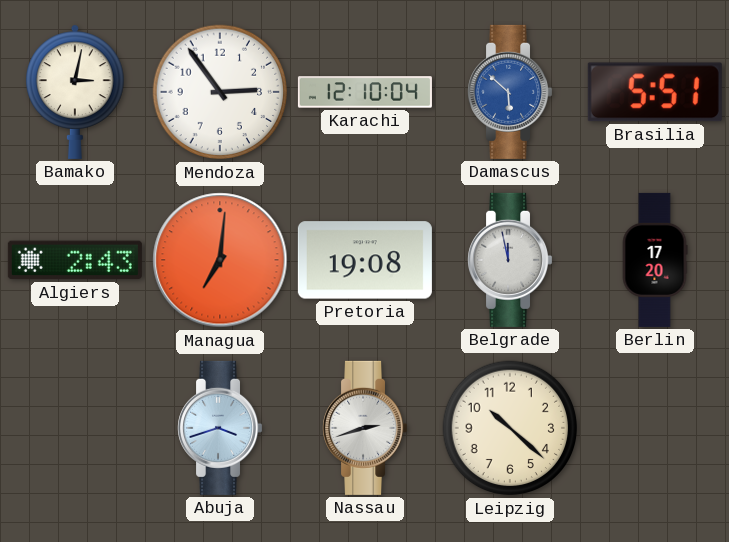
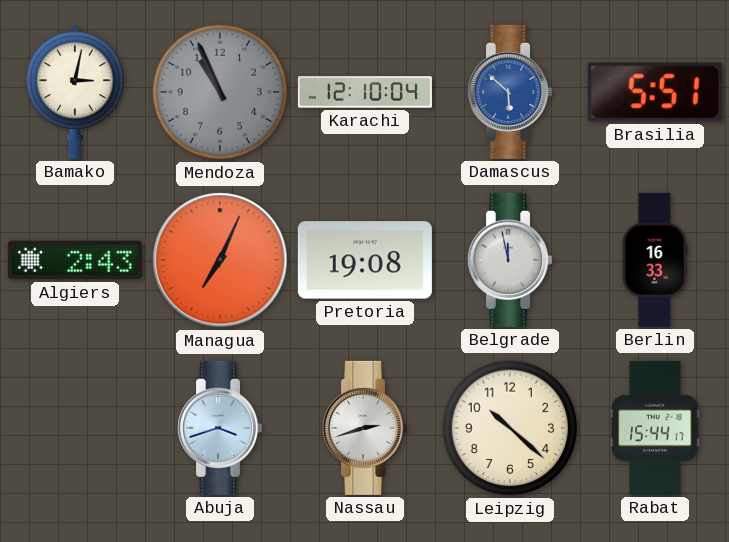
Mendoza: 2:54 -> 10:56 (220, 92)
Mendoza dial: white -> grey (220, 92)
Managua: 7:01 -> 7:04 (220, 260)
Berlin: 17:20 -> 16:33 (655, 260)
Rabat: none -> 15:44 (655, 428)
